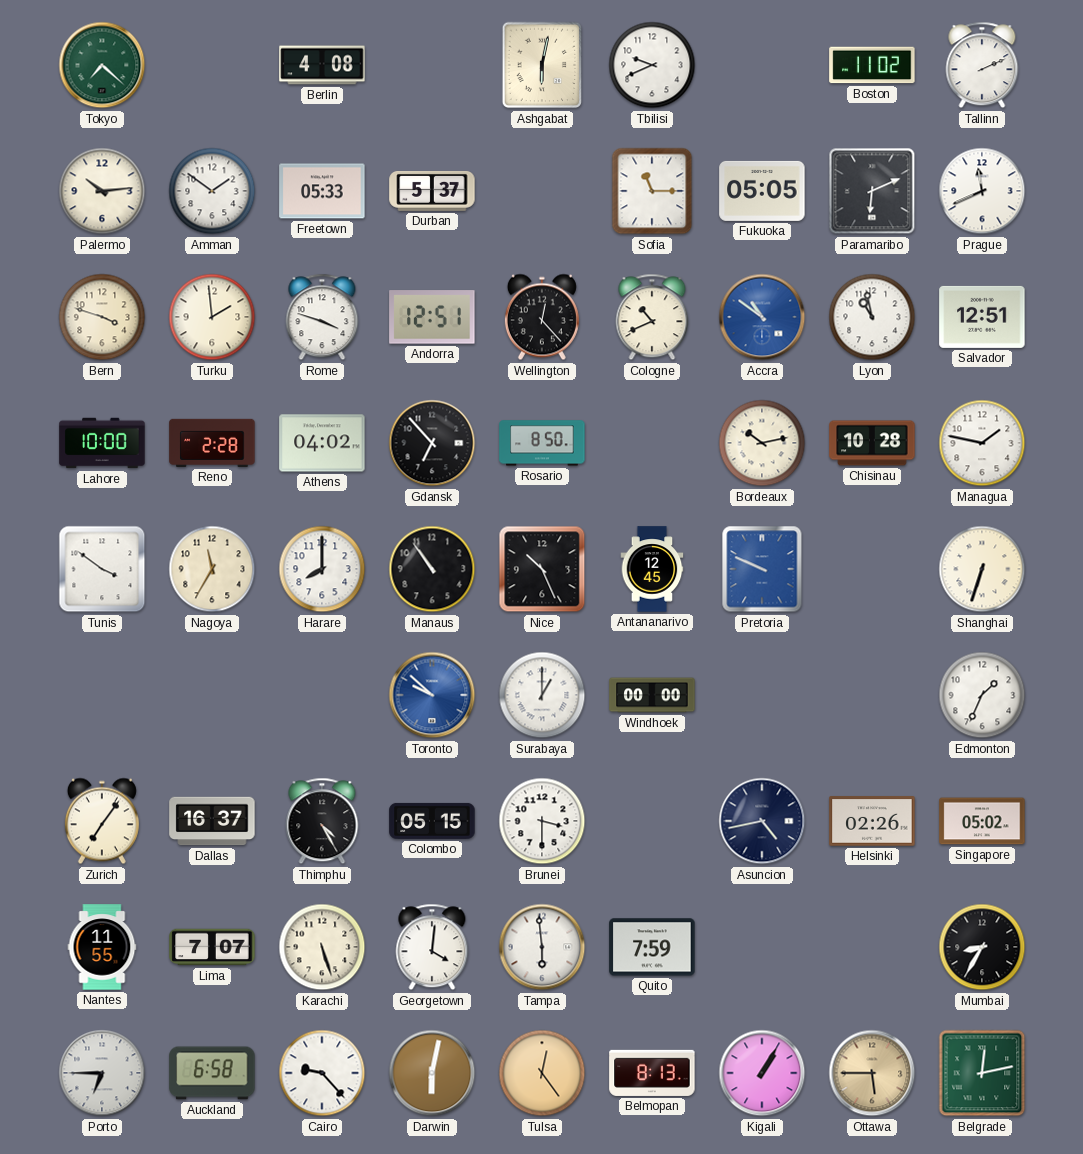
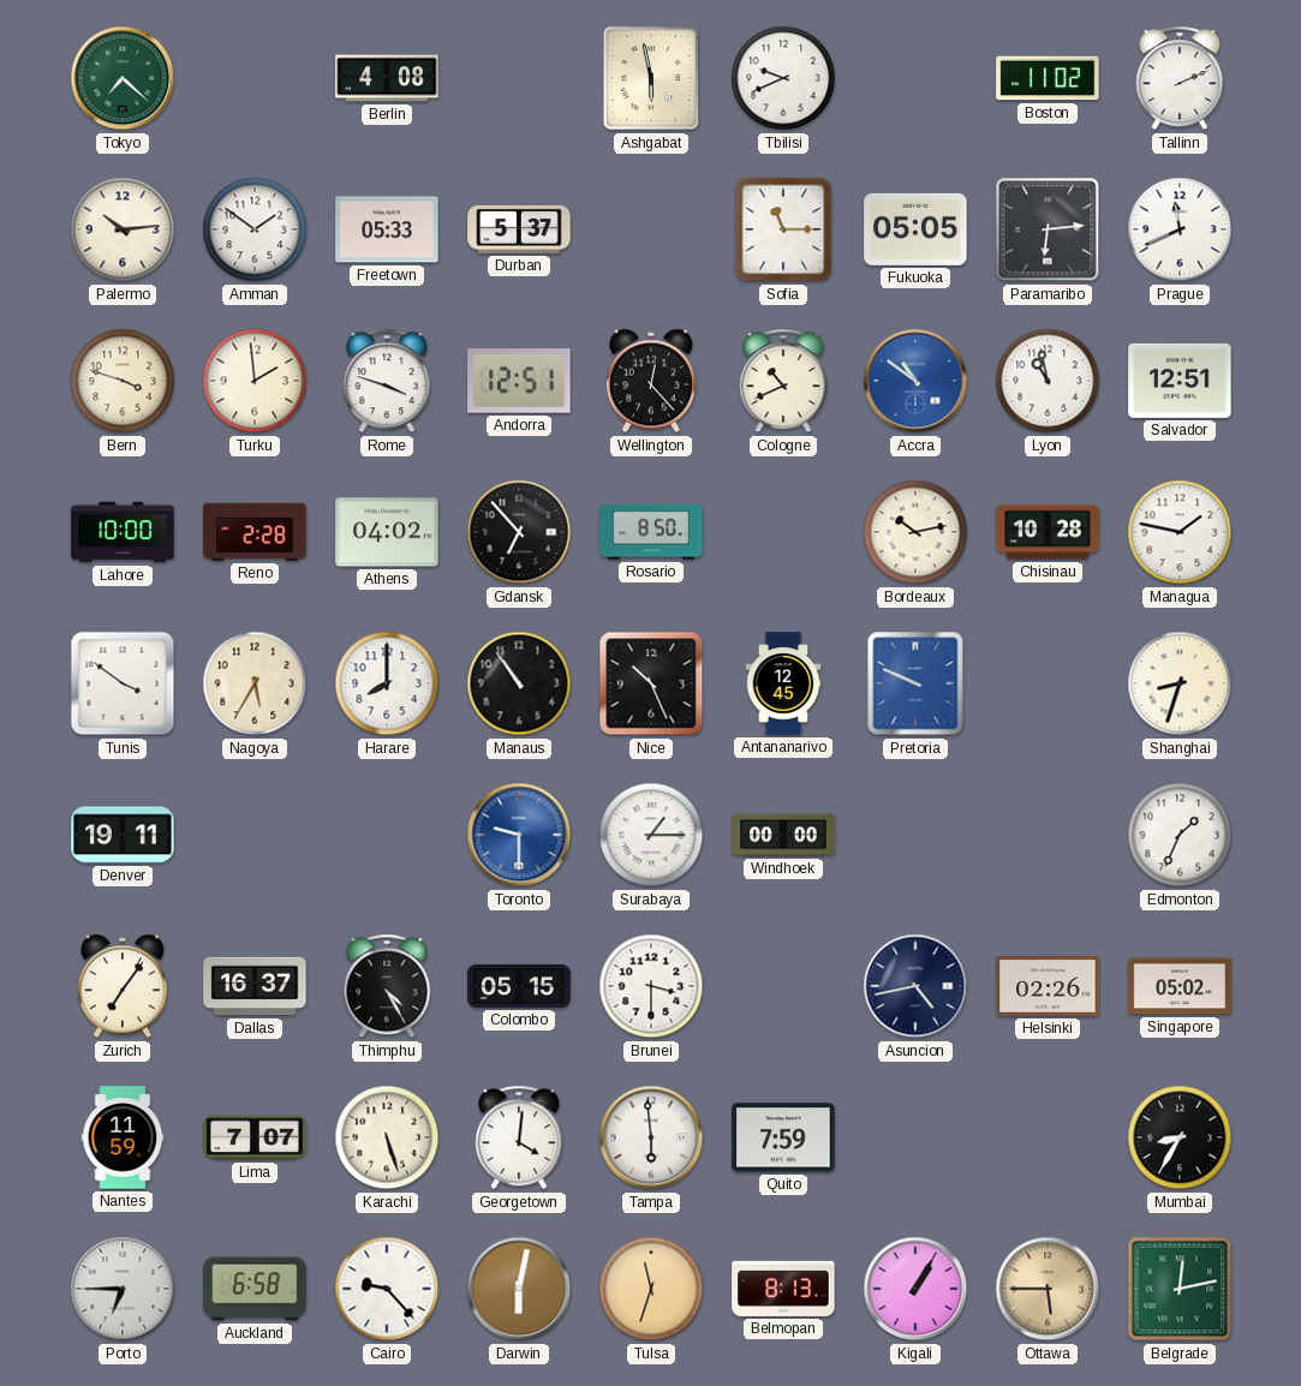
Ashgabat: 6:02 -> 5:58 (651, 78)
Paramaribo: 6:11 -> 6:14 (1048, 229)
Nagoya: 11:35 -> 5:35 (255, 683)
Shanghai: 6:33 -> 8:33 (1180, 683)
Denver: none -> 19:11 (123, 835)
Toronto: 9:52 -> 9:30 (519, 835)
Surabaya: 1:00 -> 1:15 (651, 835)
Nantes: 11:55 -> 11:59 (123, 1137)
Tulsa: 12:24 -> 11:33 (651, 1289)
